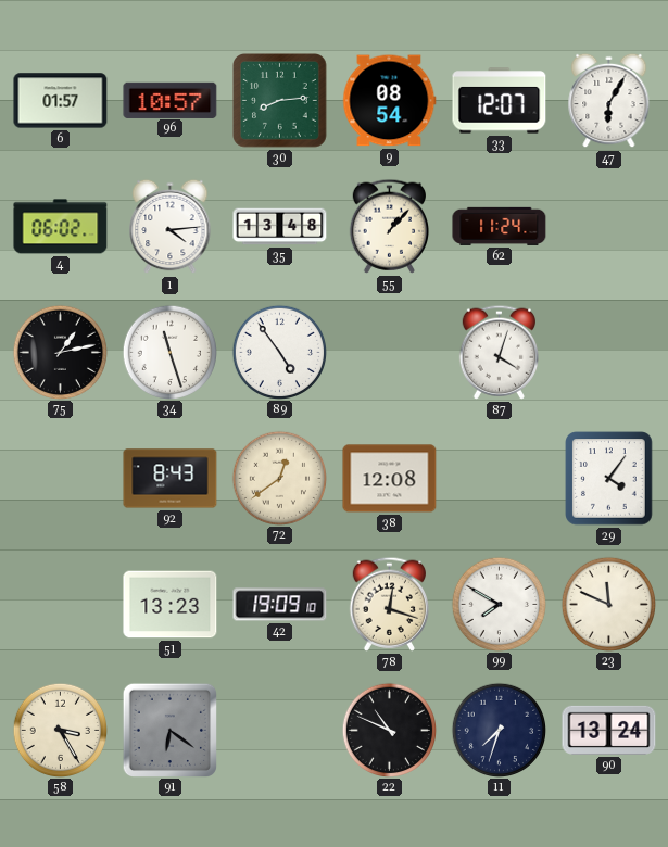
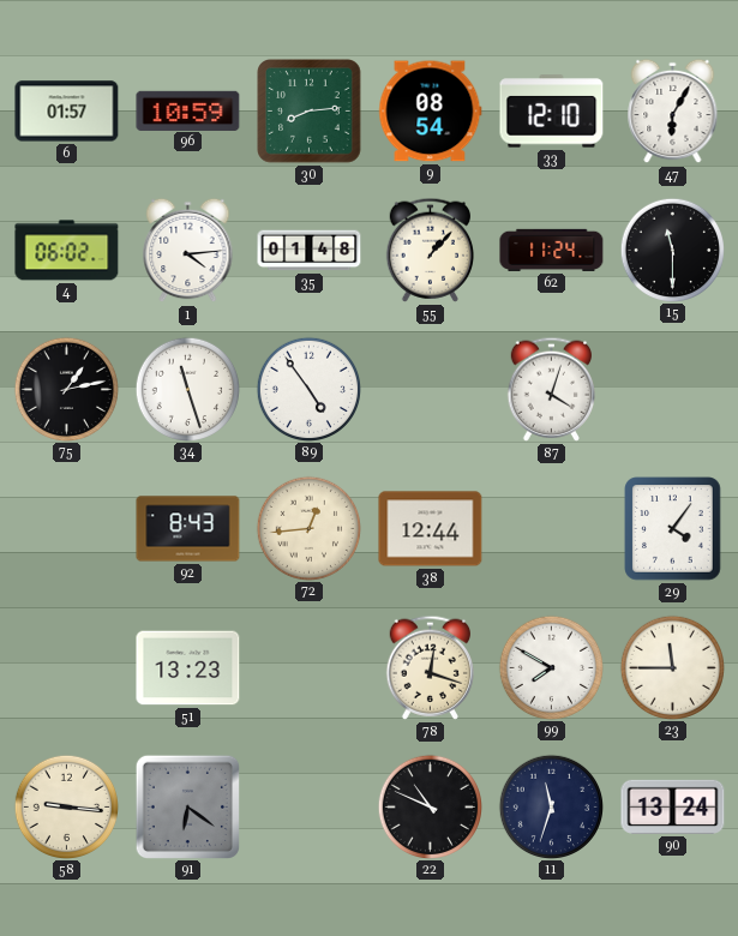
96: 10:57 -> 10:59 (188, 110)
33: 12:07 -> 12:10 (552, 112)
35: 13:48 -> 01:48 (310, 251)
15: none -> 11:30 (672, 250)
72: 12:39 -> 12:44 (308, 528)
38: 12:08 -> 12:44 (431, 529)
42: 19:09 -> none (280, 605)
23: 11:49 -> 11:45 (672, 667)
58: 3:25 -> 9:16 (66, 806)
11: 7:33 -> 11:33 (551, 806)
